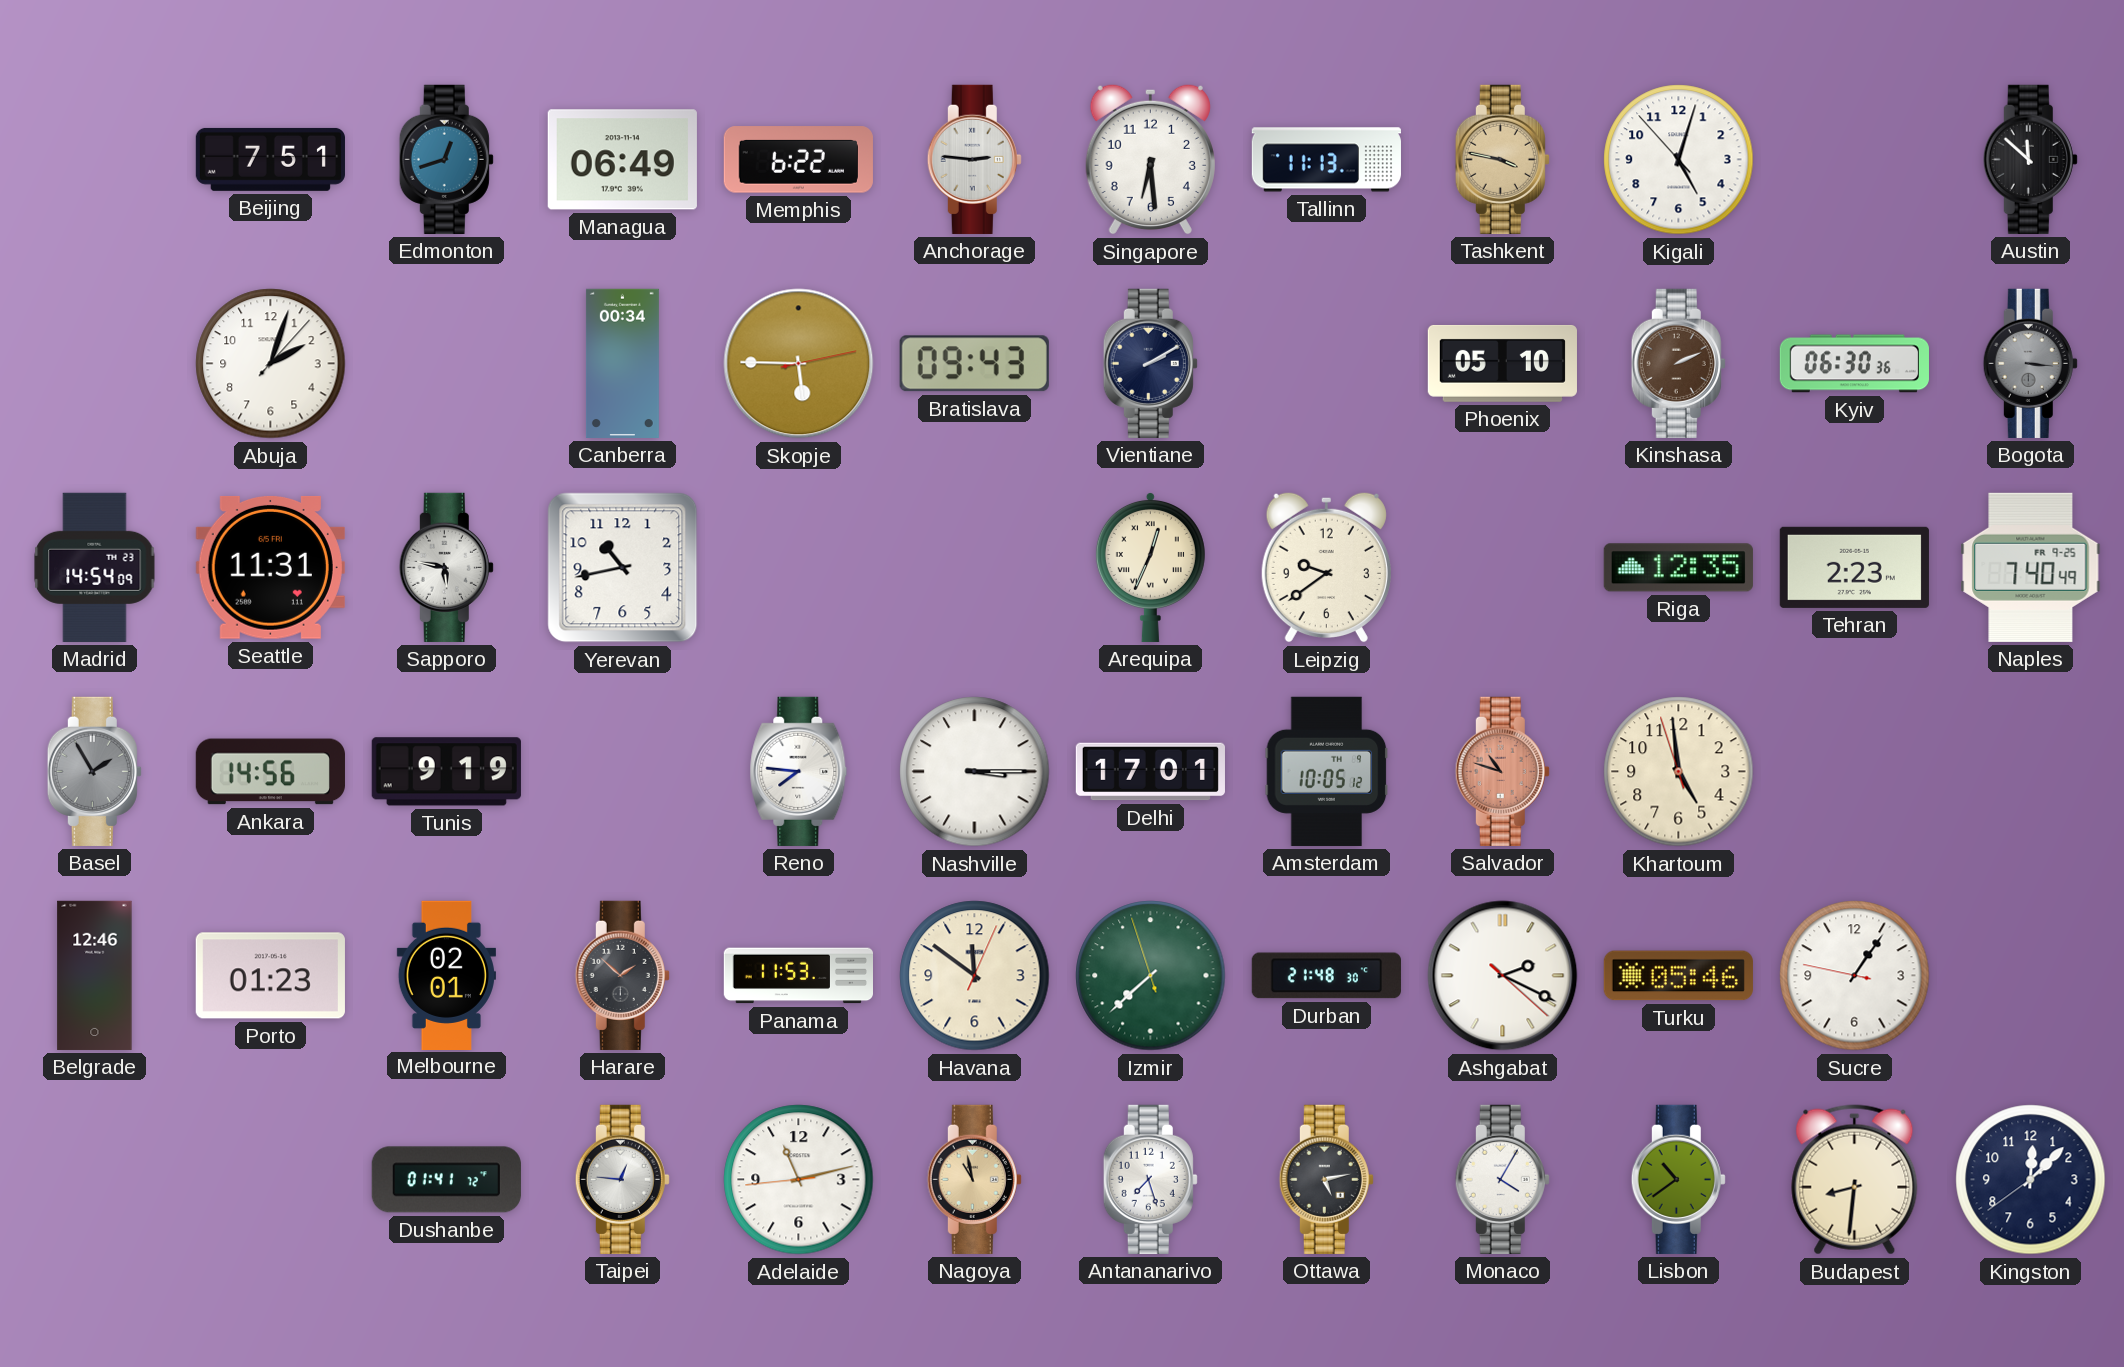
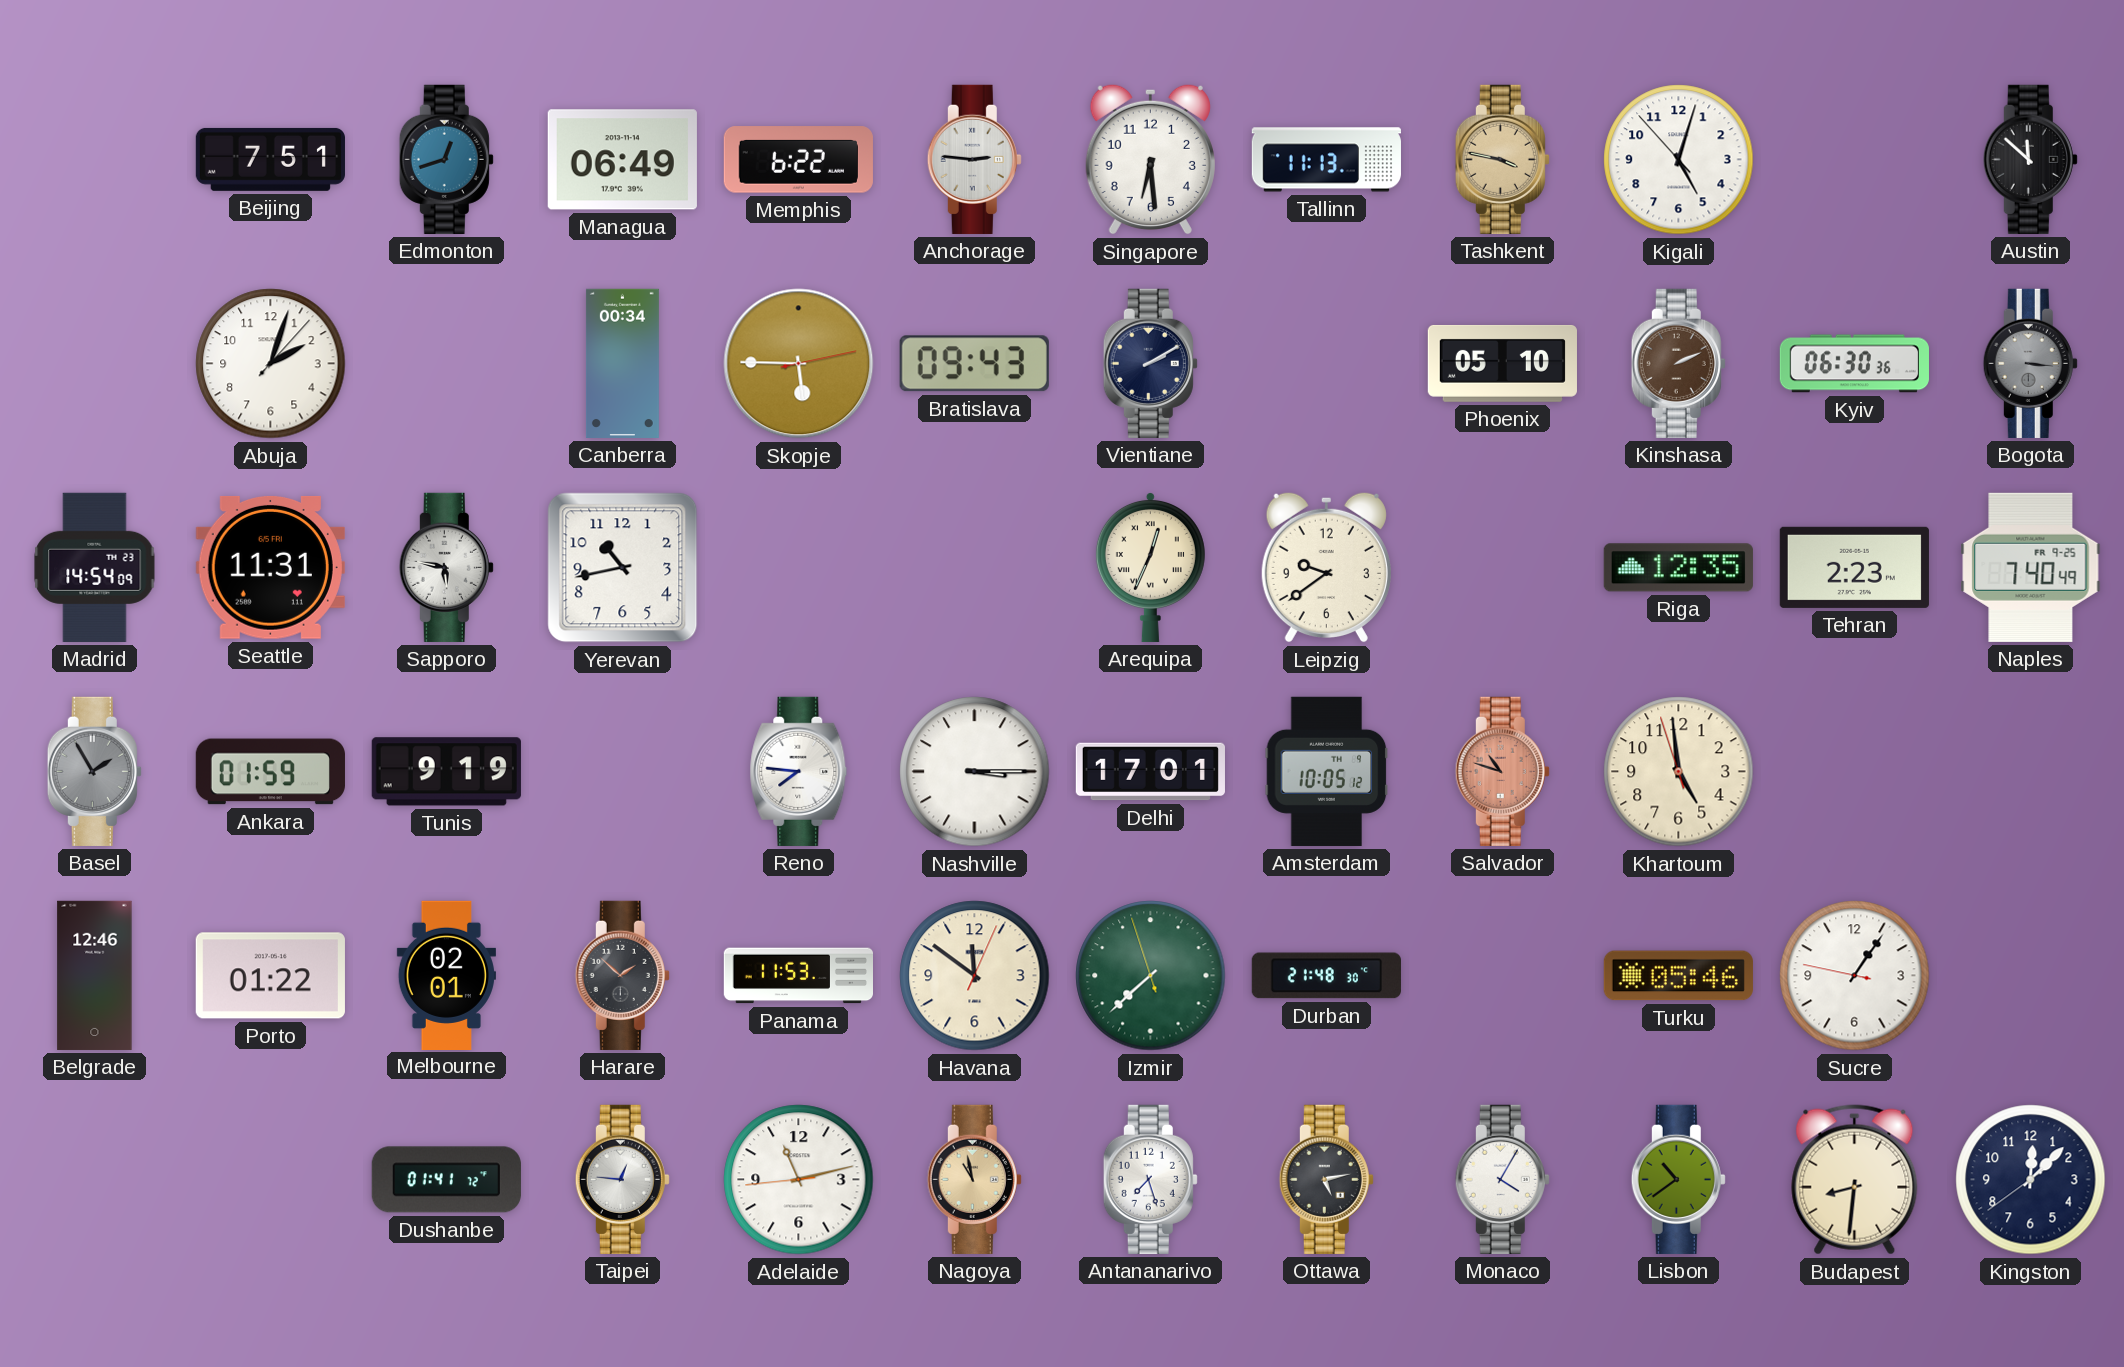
Ankara: 14:56 -> 01:59 (270, 772)
Porto: 01:23 -> 01:22 (270, 976)
Ashgabat: 2:19 -> none (1503, 976)
